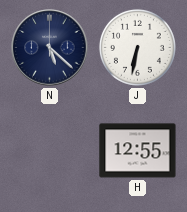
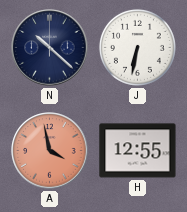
N: 5:22 -> 10:22 (50, 48)
A: none -> 3:58 (50, 151)
